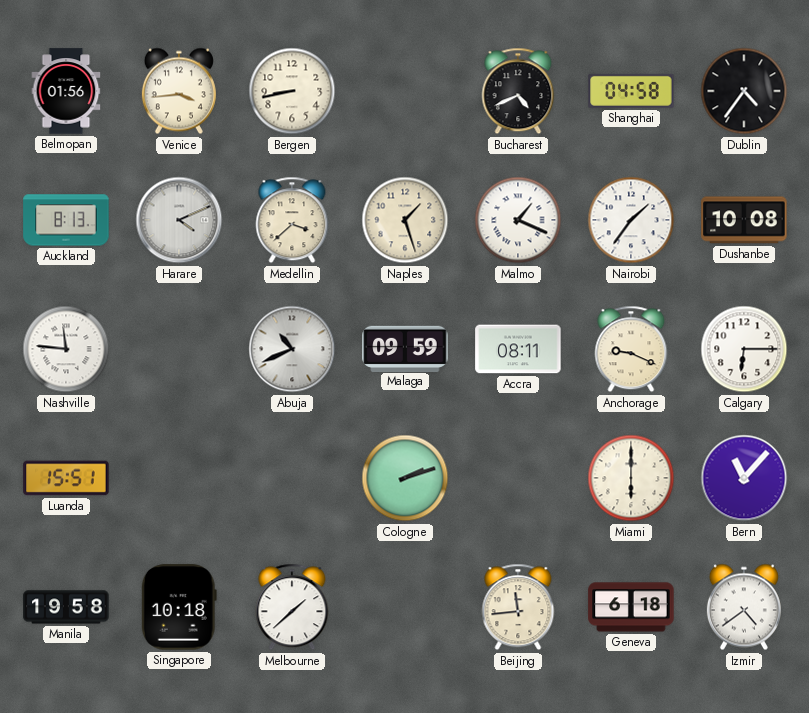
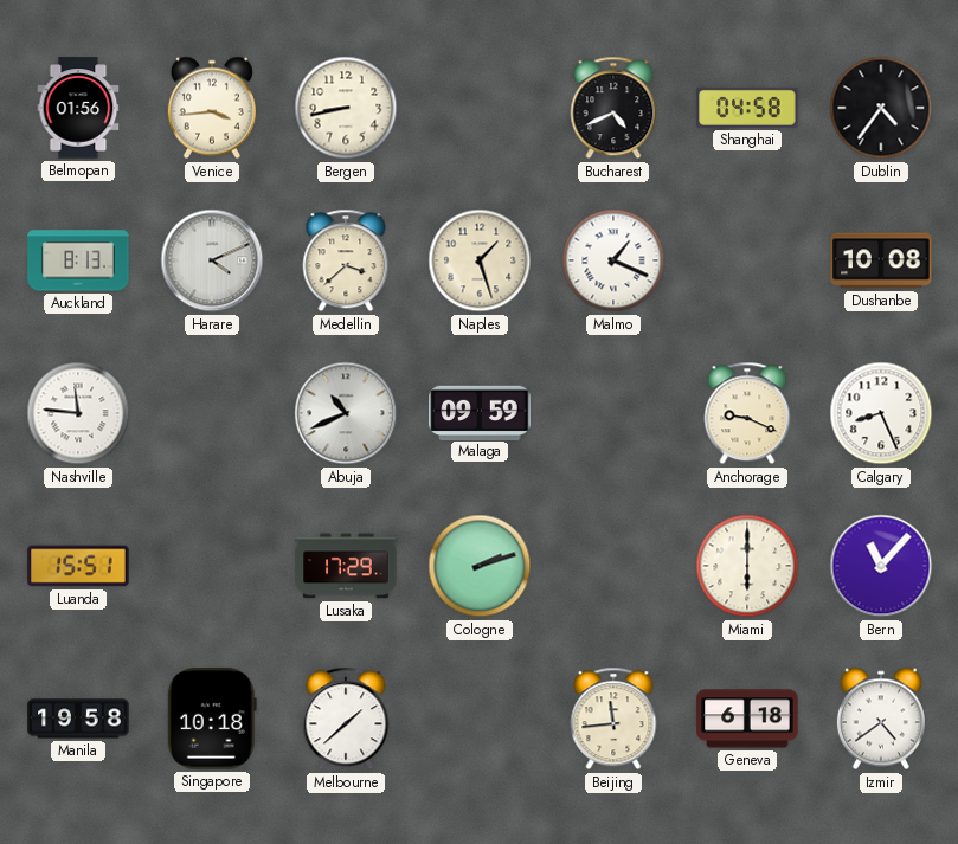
Nairobi: 1:36 -> none (631, 220)
Accra: 08:11 -> none (518, 349)
Calgary: 6:15 -> 8:26 (881, 413)
Lusaka: none -> 17:29 (346, 566)
